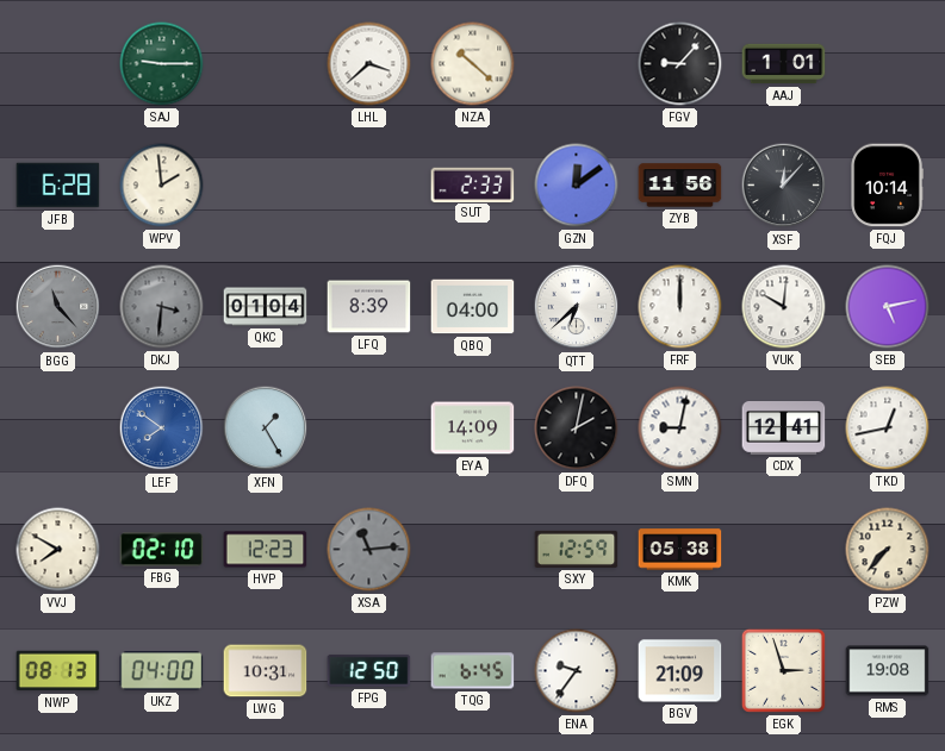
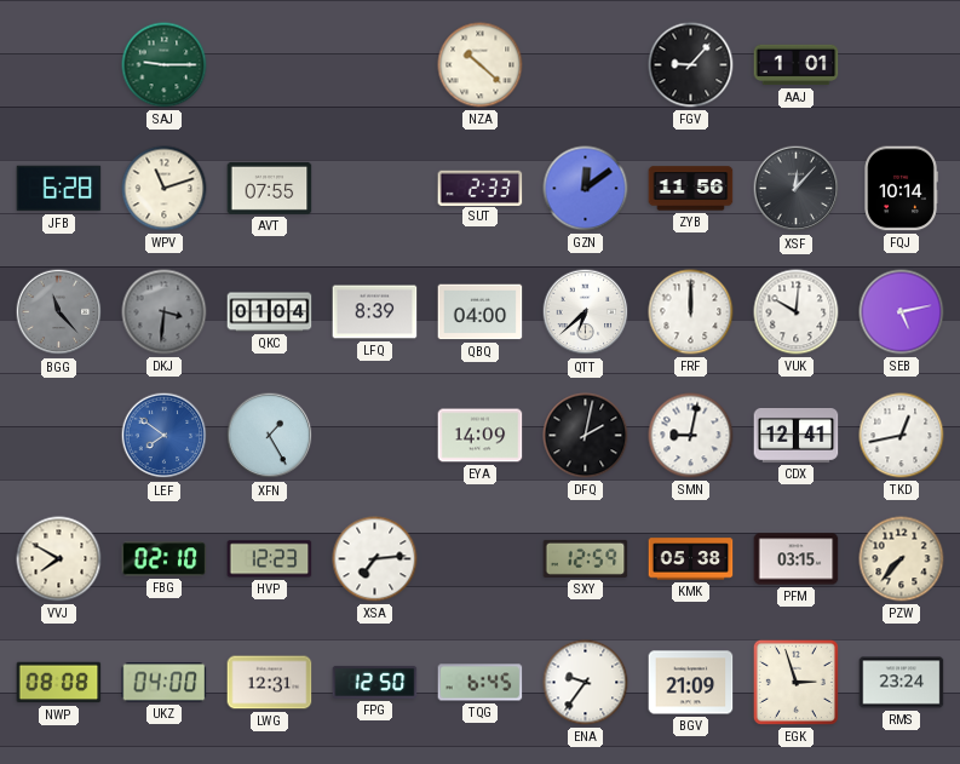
LHL: 3:38 -> none (369, 64)
WPV: 1:59 -> 11:12 (165, 189)
AVT: none -> 07:55 (270, 188)
XSA: 11:14 -> 7:14 (375, 559)
XSA dial: grey -> white (375, 559)
PFM: none -> 03:15 (797, 559)
NWP: 08:13 -> 08:08 (59, 683)
LWG: 10:31 -> 12:31 (270, 683)
RMS: 19:08 -> 23:24 (902, 683)
